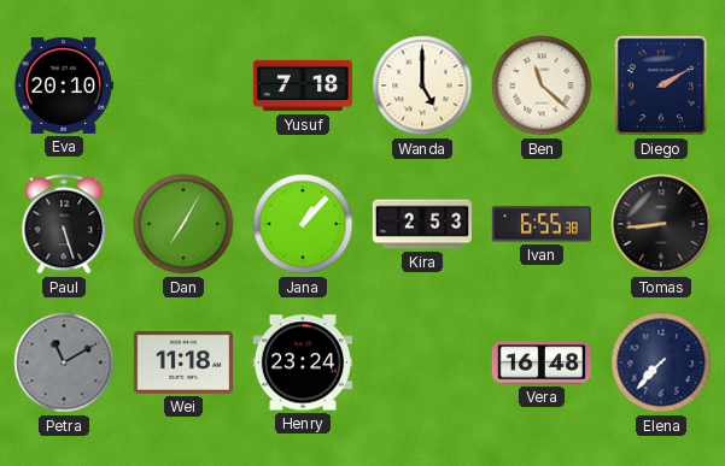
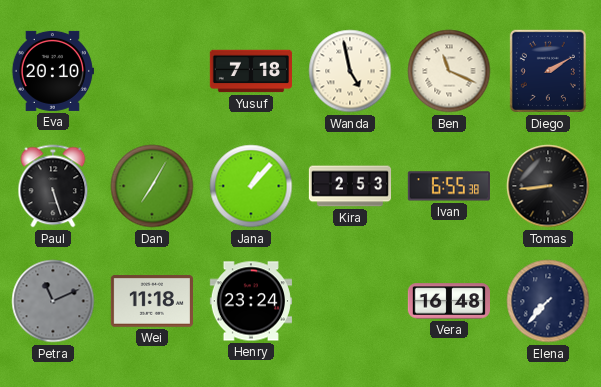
Wanda: 5:00 -> 4:58 (350, 71)
Ben: 11:22 -> 11:19 (449, 71)
Petra: 11:10 -> 11:11 (53, 301)
